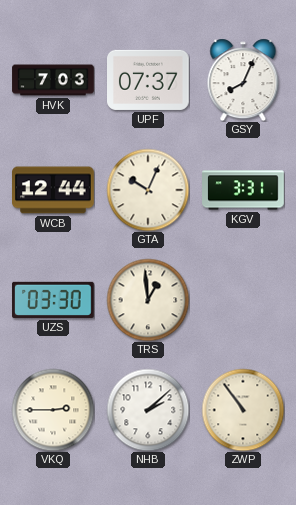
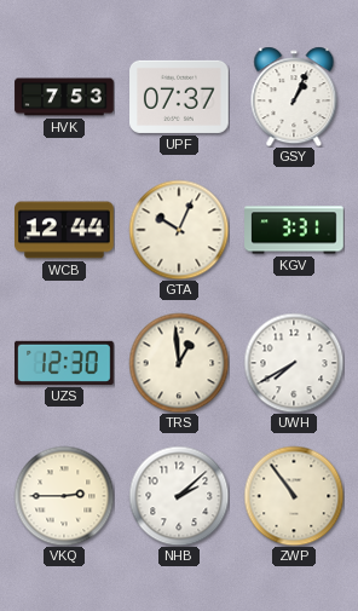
HVK: 7:03 -> 7:53 (64, 97)
GSY: 8:04 -> 1:04 (294, 97)
UZS: 03:30 -> 12:30 (64, 363)
UWH: none -> 7:40 (294, 363)
